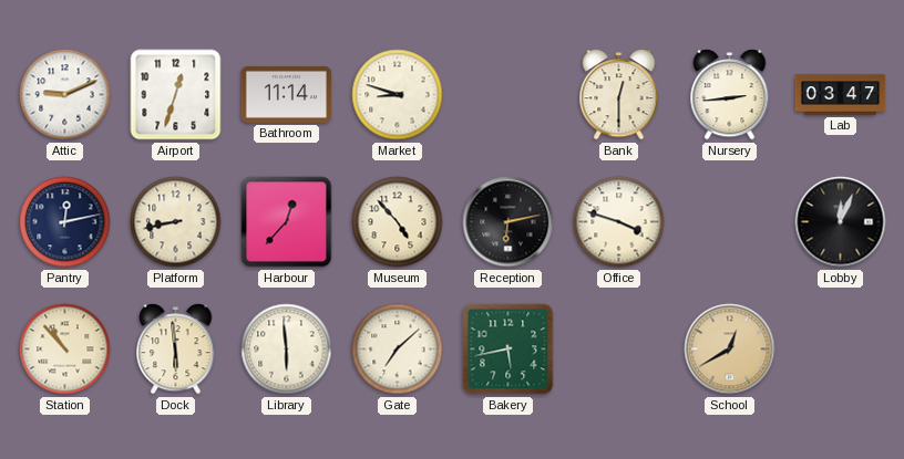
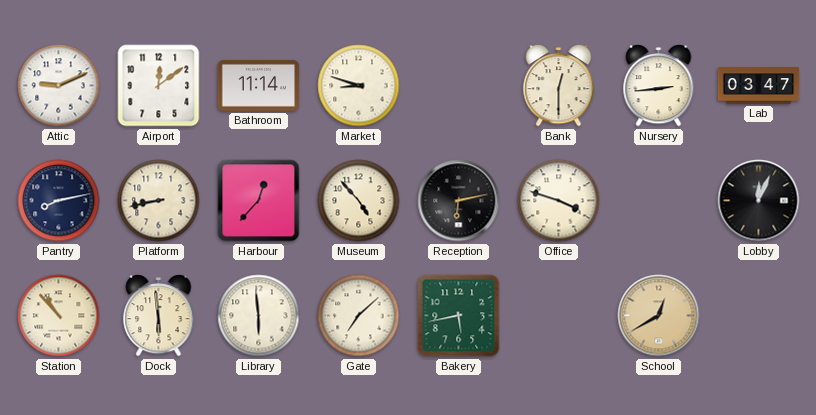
Airport: 12:33 -> 12:09 (159, 86)
Pantry: 12:13 -> 8:13 (59, 201)
